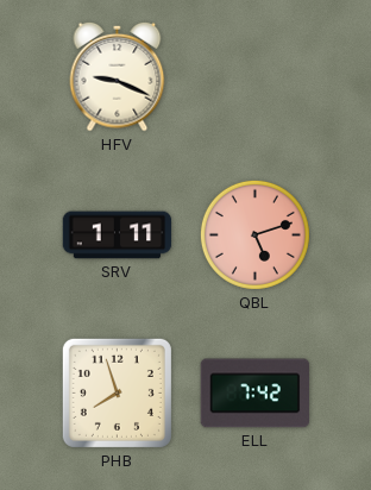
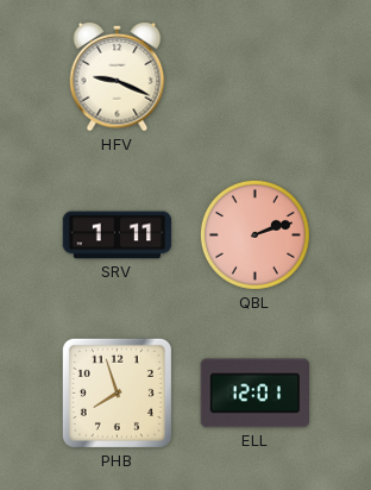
QBL: 5:12 -> 2:12 (254, 234)
ELL: 7:42 -> 12:01 (254, 394)
